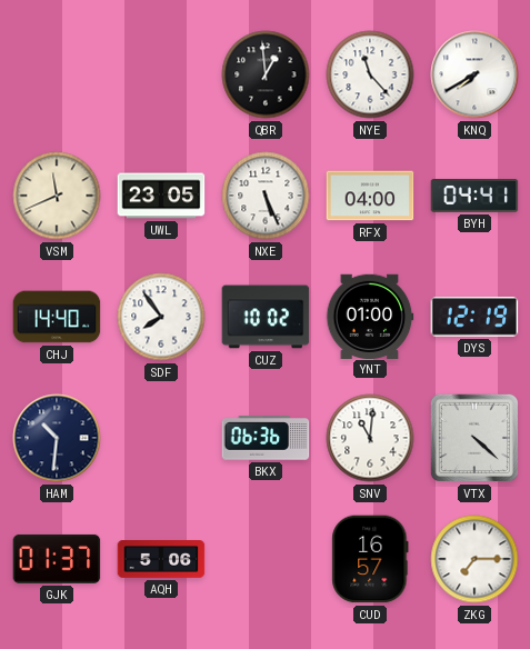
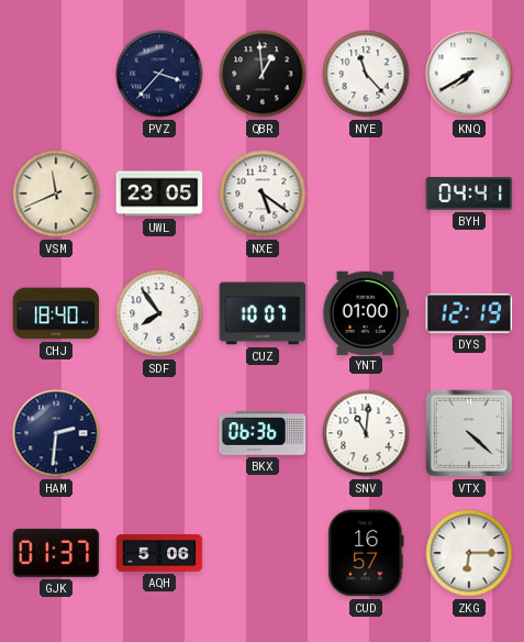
PVZ: none -> 3:37 (159, 74)
NXE: 5:26 -> 5:21 (263, 193)
RFX: 04:00 -> none (370, 196)
CHJ: 14:40 -> 18:40 (56, 313)
CUZ: 10:02 -> 10:07 (263, 313)
HAM: 10:31 -> 2:31 (56, 433)
ZKG: 7:15 -> 6:15 (469, 553)
